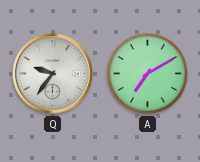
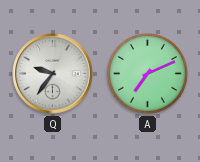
A: 7:10 -> 7:11 (147, 73)
